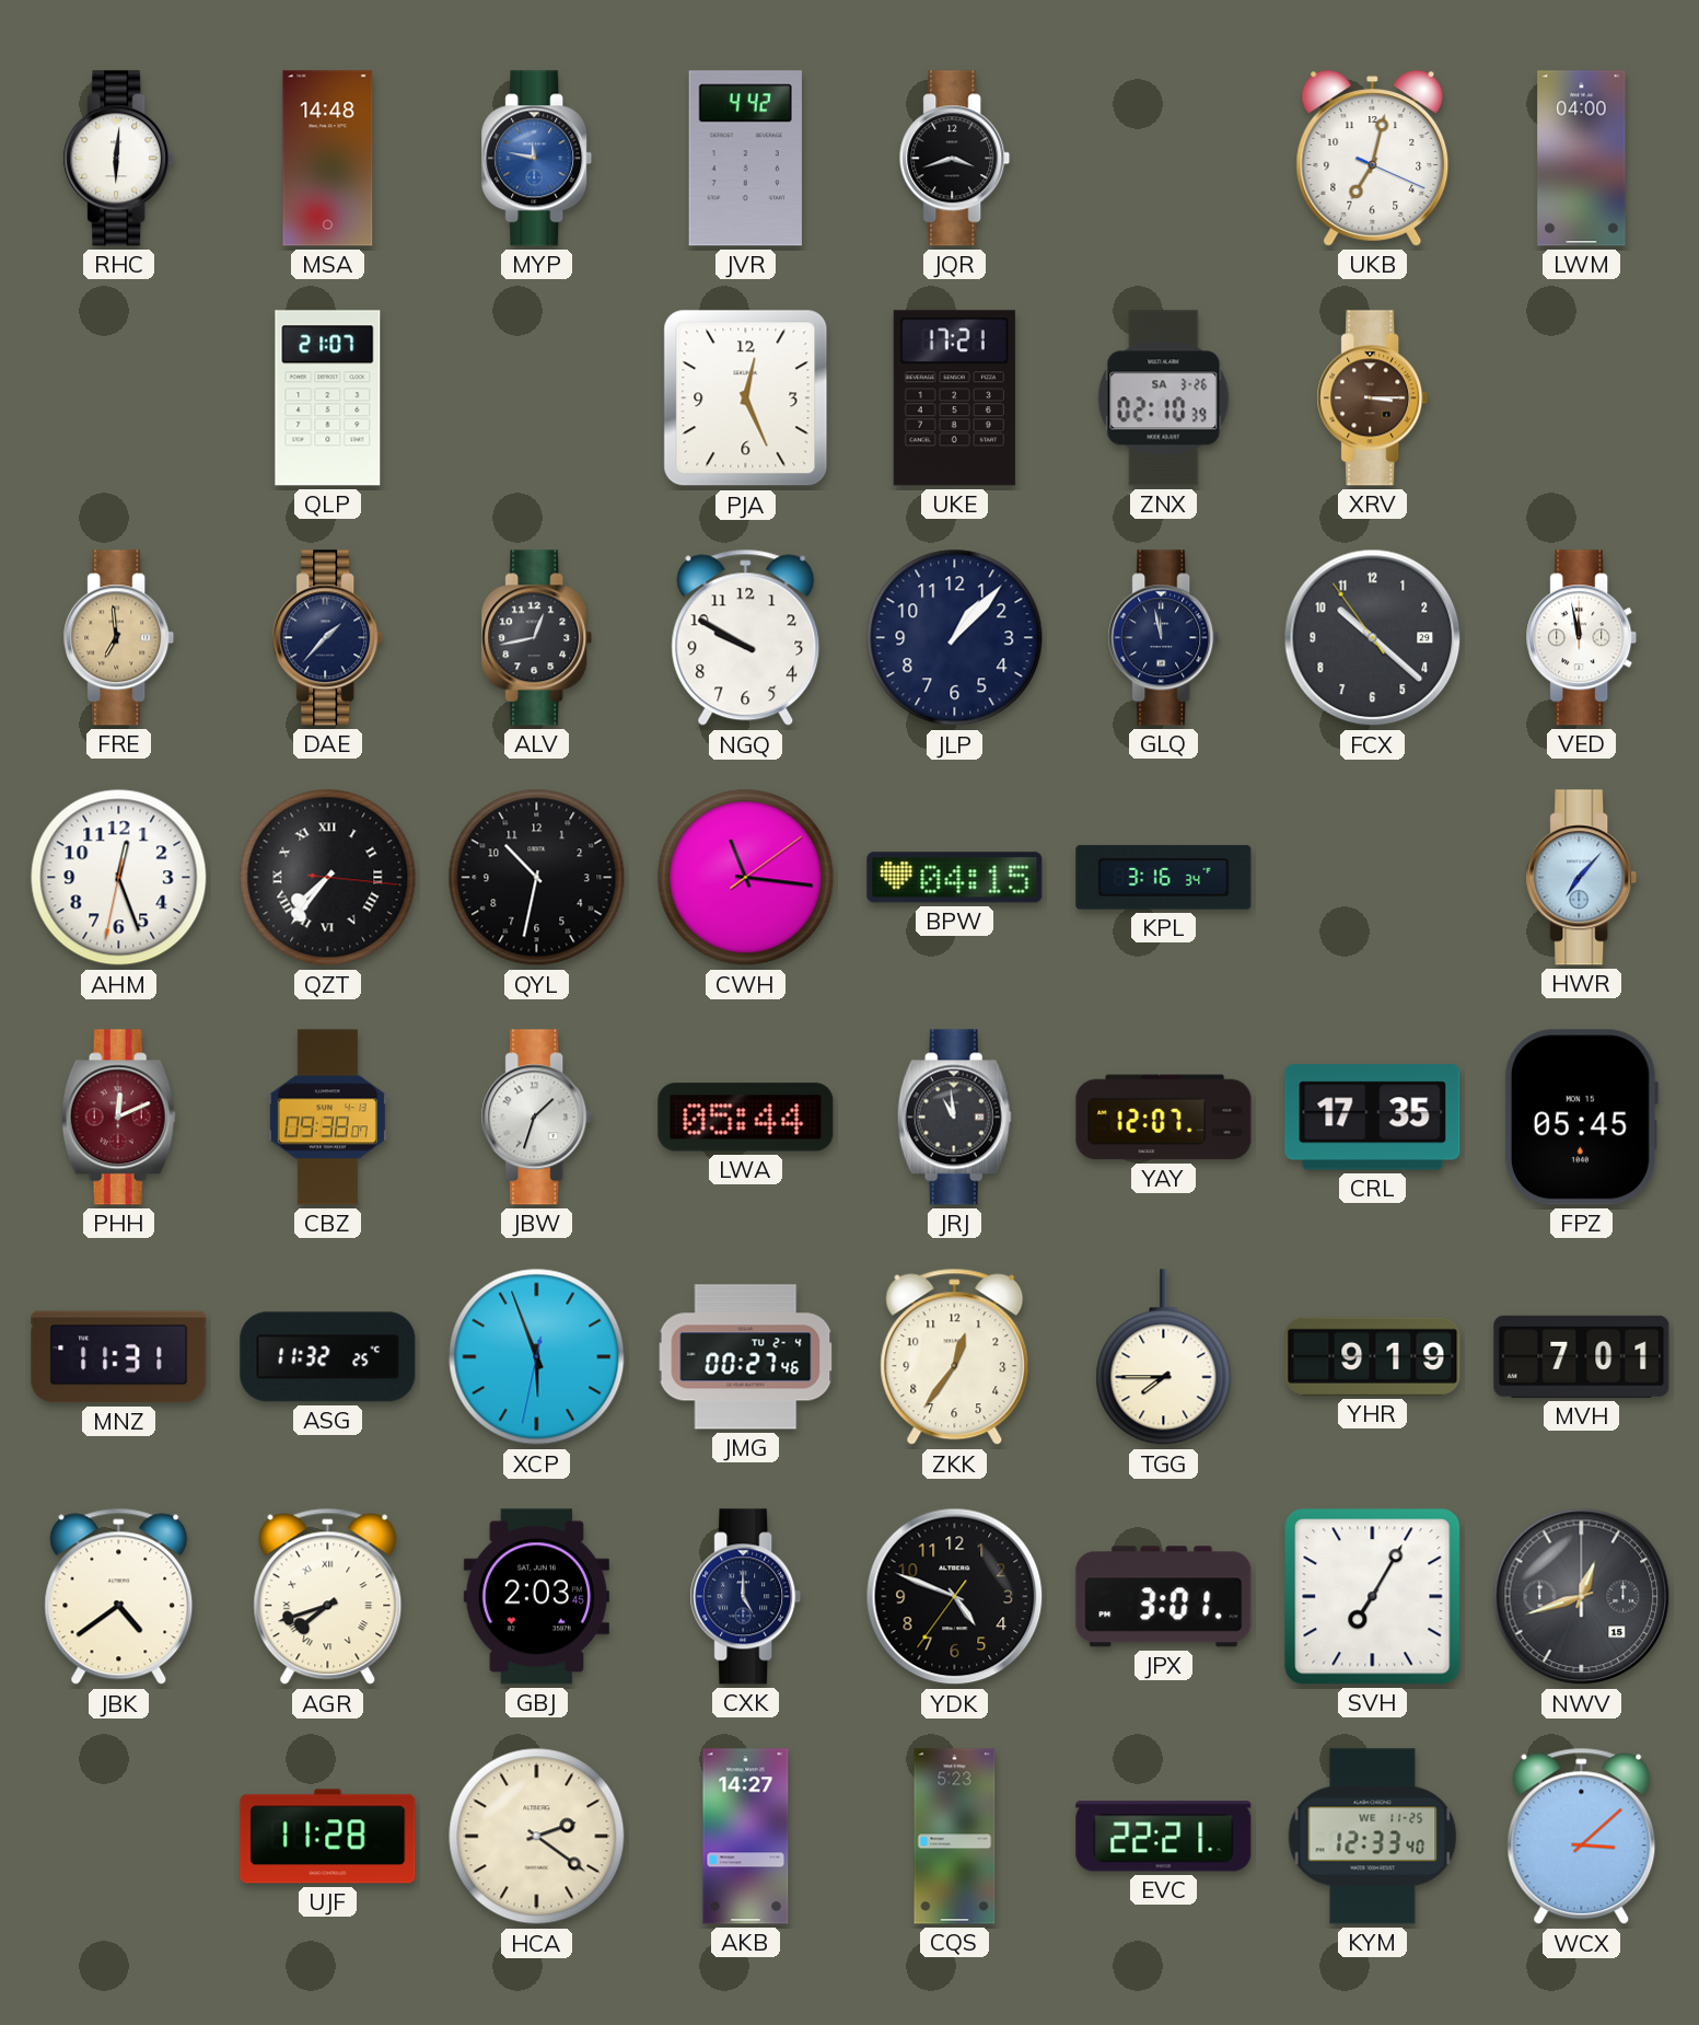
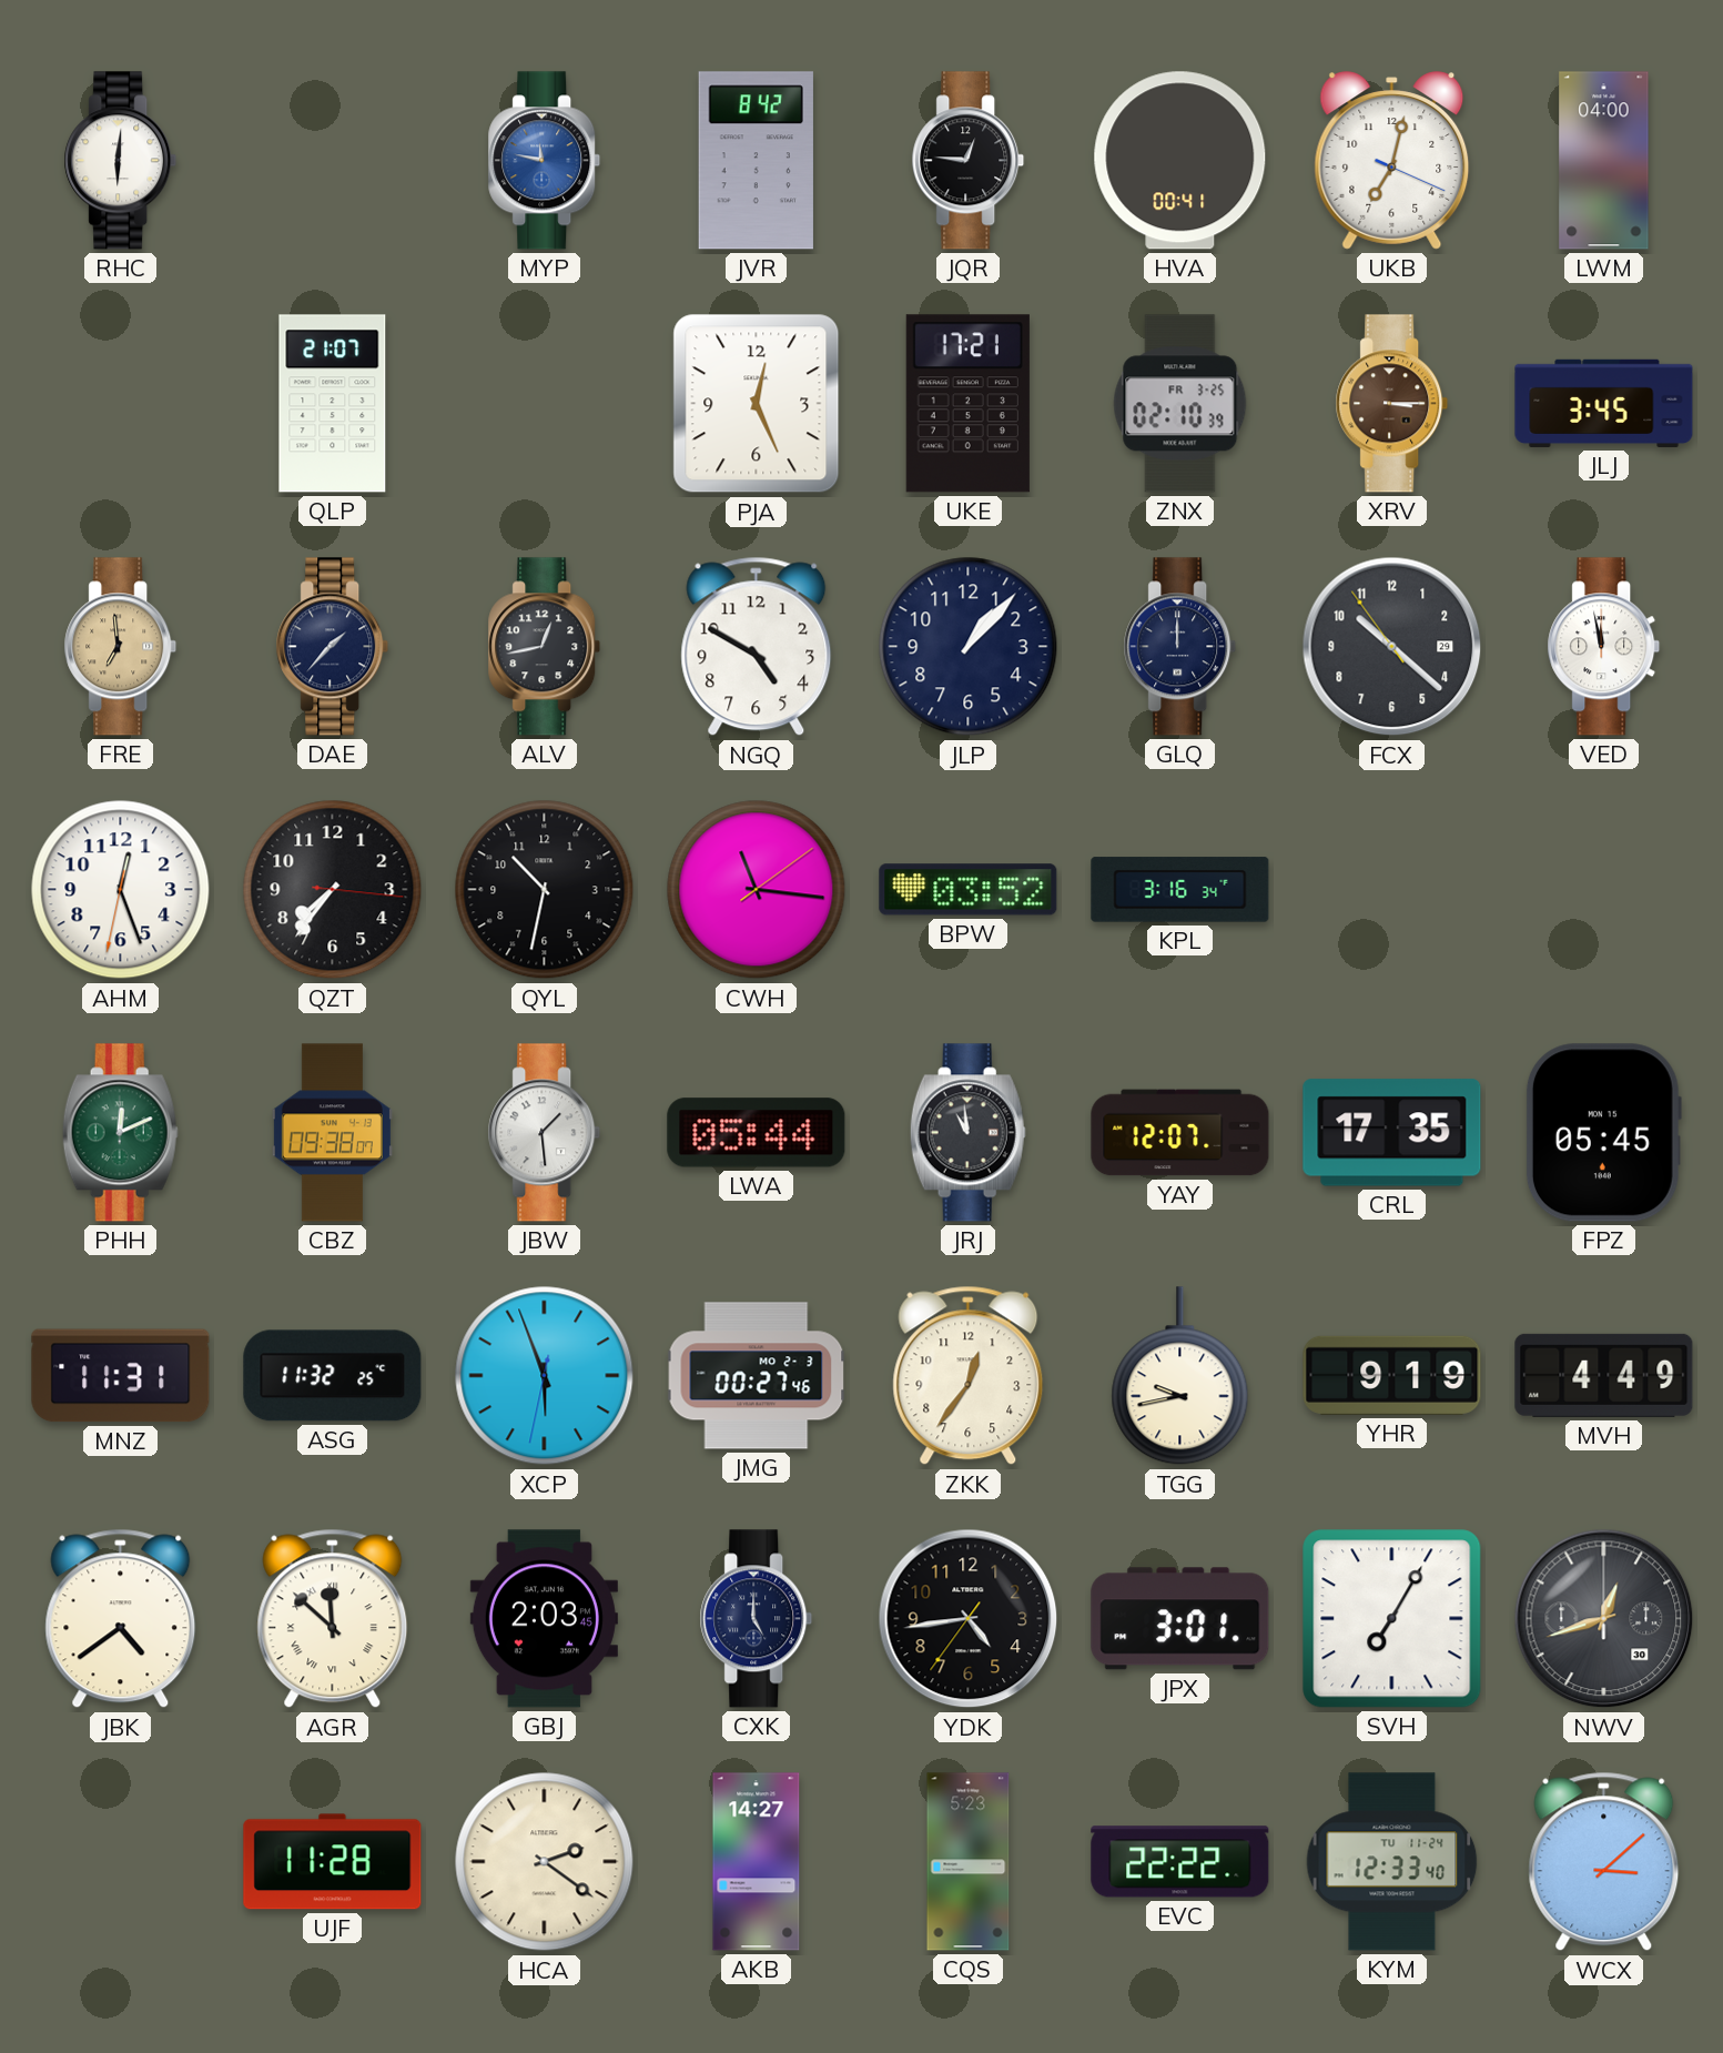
MSA: 14:48 -> none (328, 159)
JVR: 4:42 -> 8:42 (756, 161)
JQR: 3:42 -> 12:46 (969, 161)
HVA: none -> 00:41 (1180, 161)
ZNX date: SA 3-26 -> FR 3-25 (1180, 404)
JLJ: none -> 3:45 (1604, 403)
NGQ: 9:50 -> 4:50 (757, 647)
GLQ: 11:58 -> 12:00 (1180, 647)
QZT numerals: Roman -> Arabic (333, 890)
BPW: 04:15 -> 03:52 (969, 890)
HWR: 7:07 -> none (1582, 878)
PHH dial: burgundy -> green (120, 1133)
JBW: 1:33 -> 1:29 (545, 1133)
JMG date: TU 2-4 -> MO 2-3 (757, 1376)
TGG: 7:45 -> 9:43 (1180, 1376)
MVH: 7:01 -> 4:49 (1604, 1375)
AGR: 7:42 -> 11:52 (333, 1619)
YDK: 4:48 -> 4:43 (969, 1619)
NWV date: 15 -> 30 (1604, 1619)
EVC: 22:21 -> 22:22 (1180, 1862)
KYM date: WE 11-25 -> TU 11-24 (1392, 1862)
